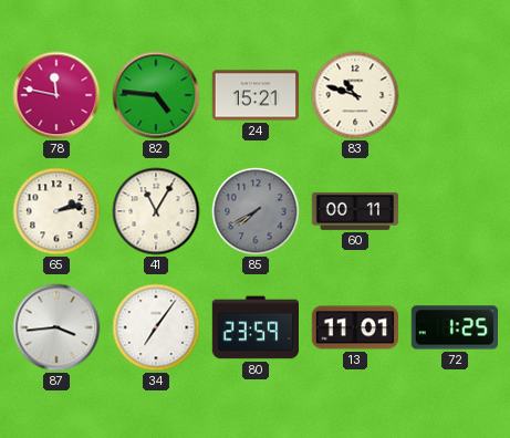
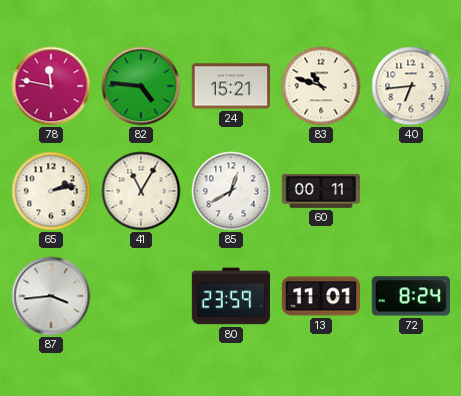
40: none -> 6:44 (411, 86)
85: 7:40 -> 12:40 (231, 191)
85 dial: grey -> white (231, 191)
34: 7:06 -> none (156, 327)
72: 1:25 -> 8:24 (410, 296)
